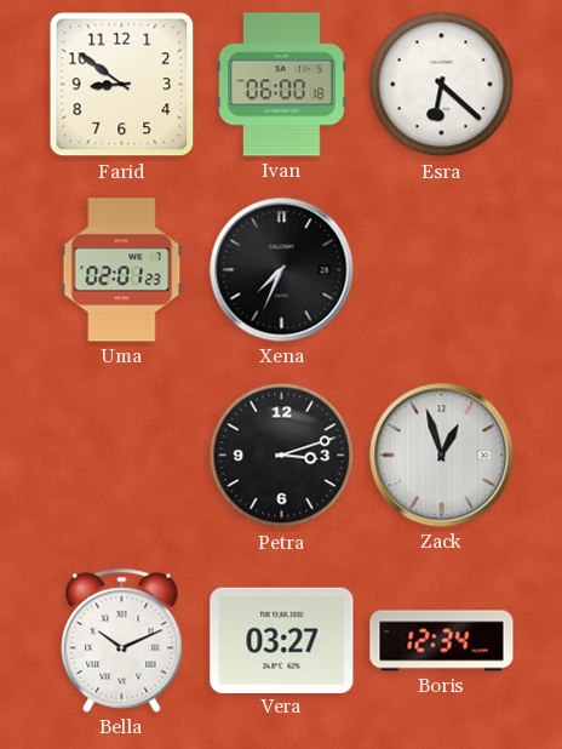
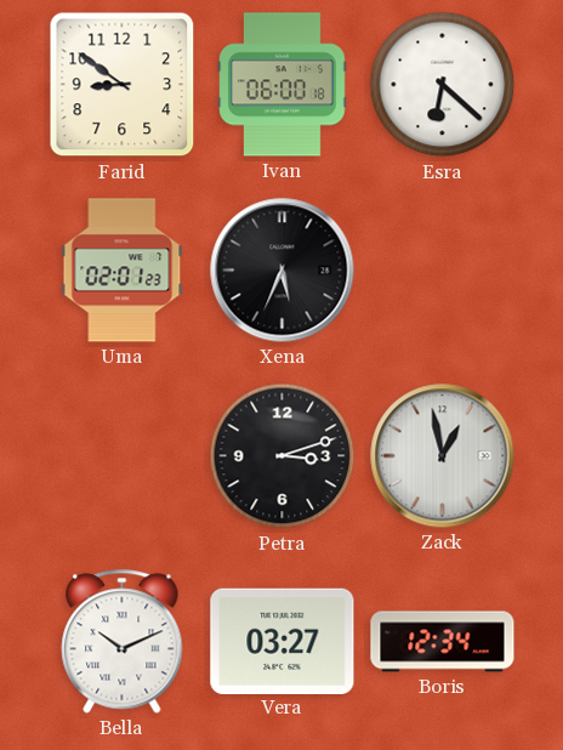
Xena: 7:34 -> 5:34 (283, 271)
Zack: 12:57 -> 12:58 (443, 456)
